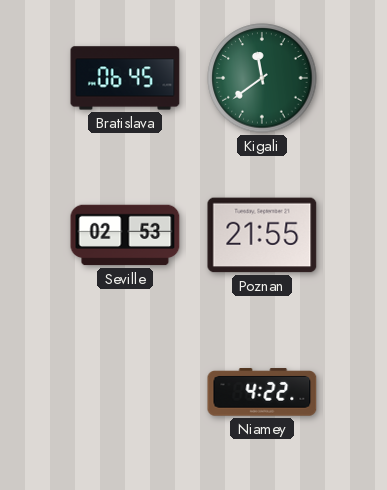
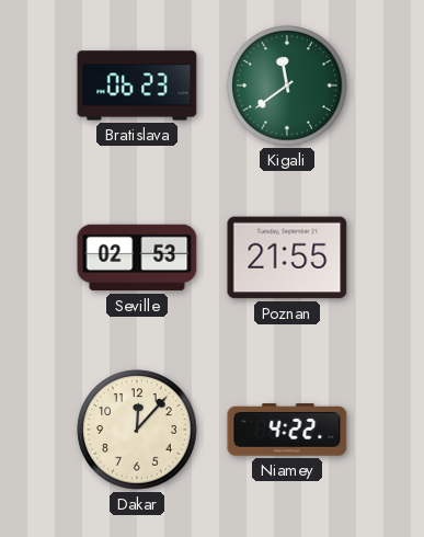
Bratislava: 06:45 -> 06:23 (137, 85)
Dakar: none -> 12:07 (137, 430)
